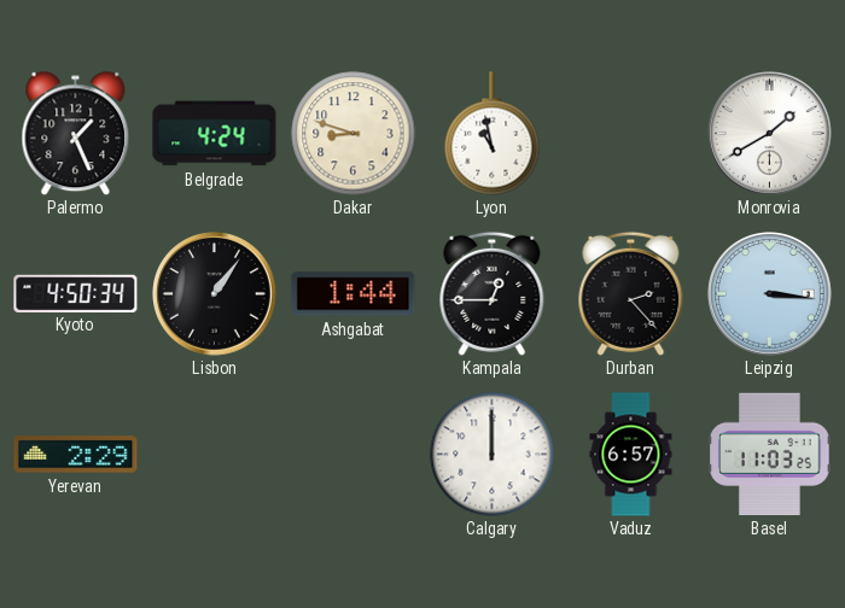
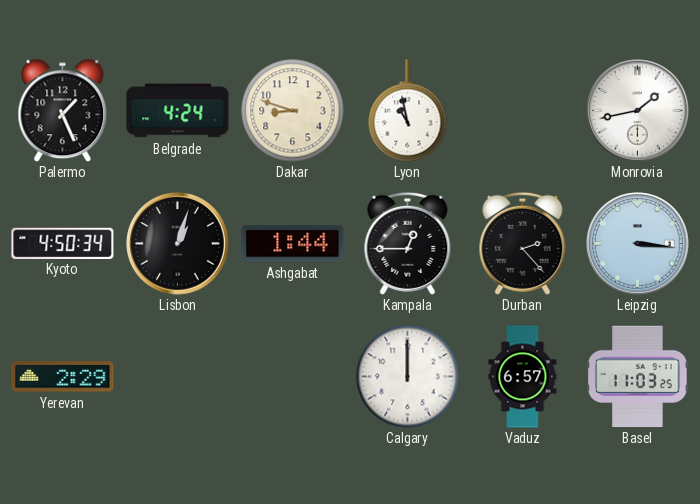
Monrovia: 1:40 -> 1:43 (638, 111)
Lisbon: 1:06 -> 1:03 (178, 244)
